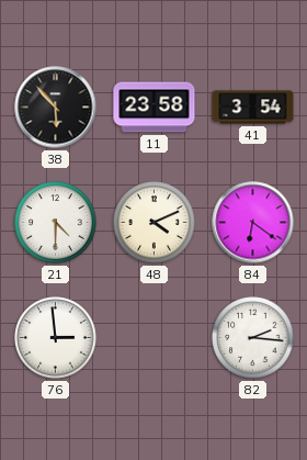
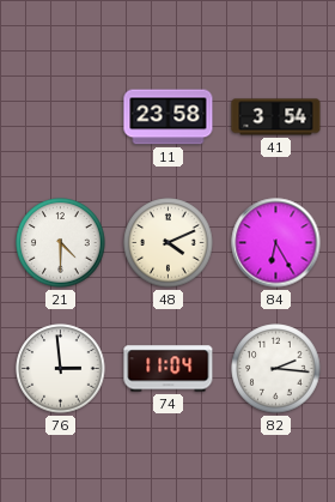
38: 5:53 -> none (56, 108)
84: 6:21 -> 6:25 (276, 243)
74: none -> 11:04 (169, 369)
